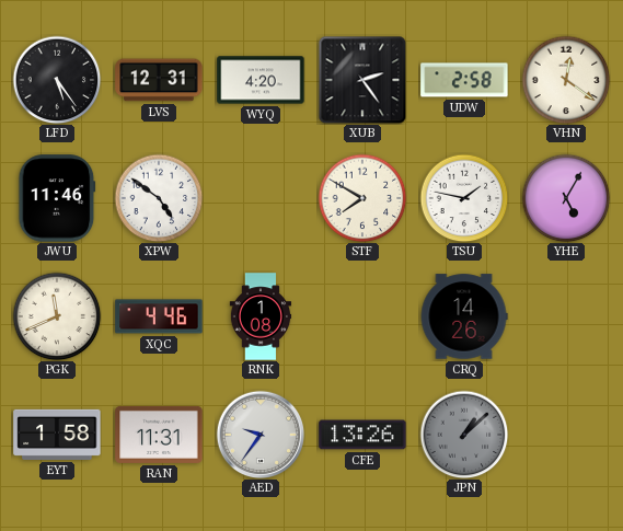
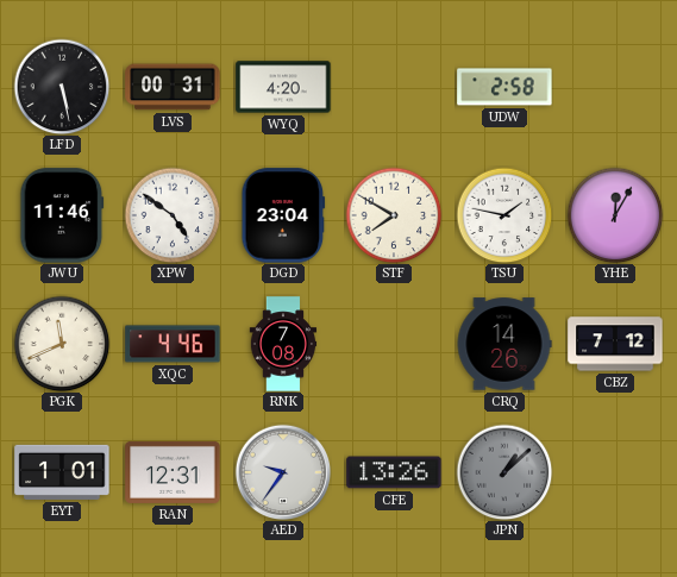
LFD: 5:24 -> 5:28 (62, 87)
LVS: 12:31 -> 00:31 (173, 87)
XUB: 2:24 -> none (362, 80)
VHN: 12:21 -> none (566, 80)
DGD: none -> 23:04 (283, 215)
YHE: 5:05 -> 12:05 (615, 215)
RNK: 1:08 -> 7:08 (283, 344)
CBZ: none -> 7:12 (615, 344)
EYT: 1:58 -> 1:01 (62, 472)
RAN: 11:31 -> 12:31 (173, 472)
